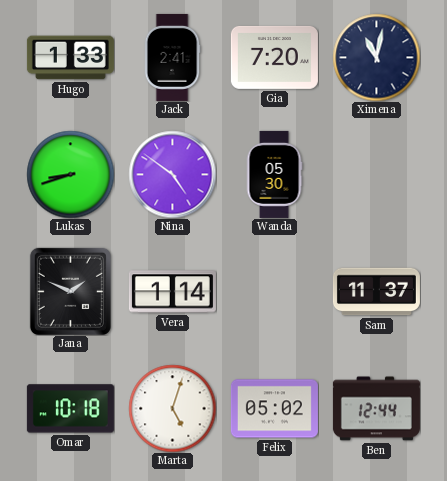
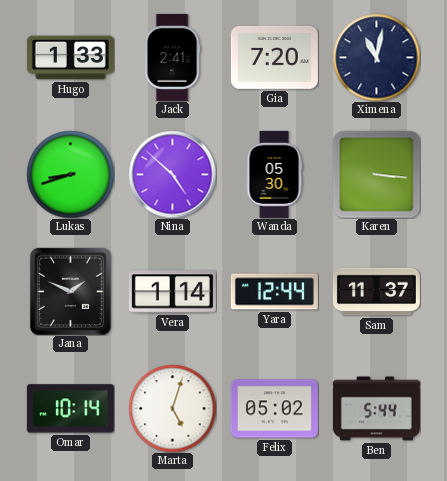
Nina: 4:51 -> 4:52 (172, 174)
Karen: none -> 3:16 (376, 174)
Yara: none -> 12:44 (274, 292)
Omar: 10:18 -> 10:14 (70, 409)
Ben: 12:44 -> 5:44 (376, 409)
